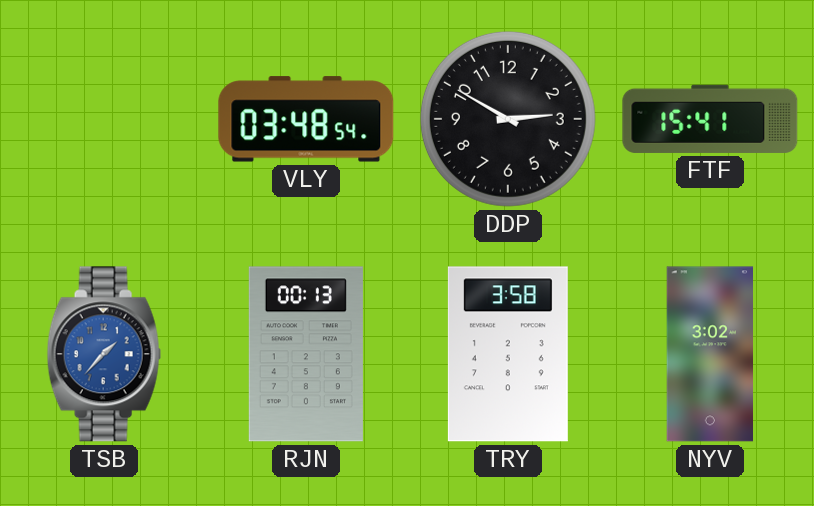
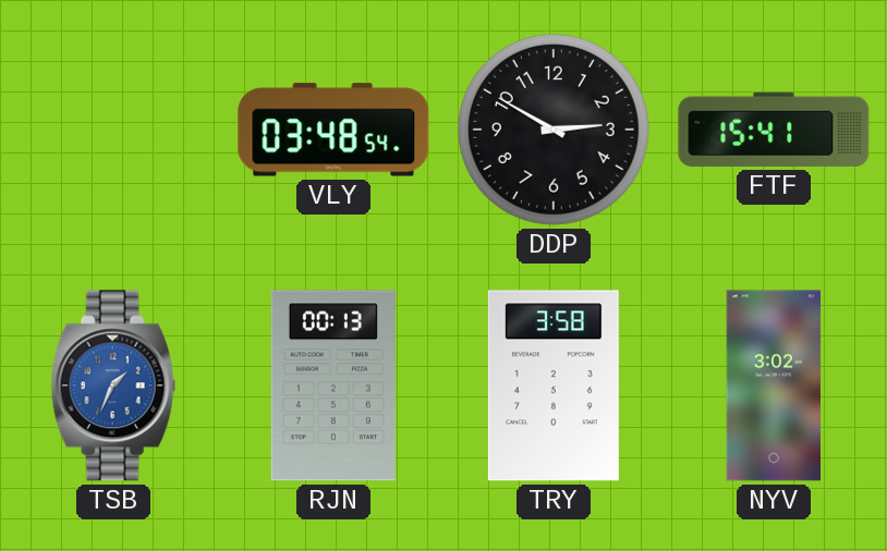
TSB: 1:37 -> 1:34 (113, 385)
